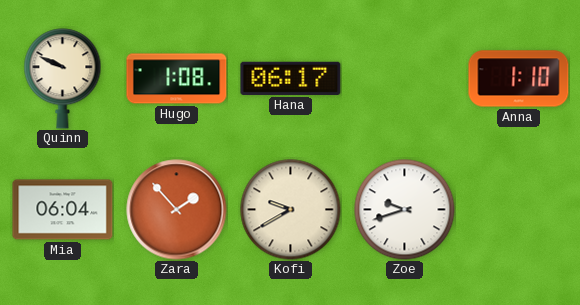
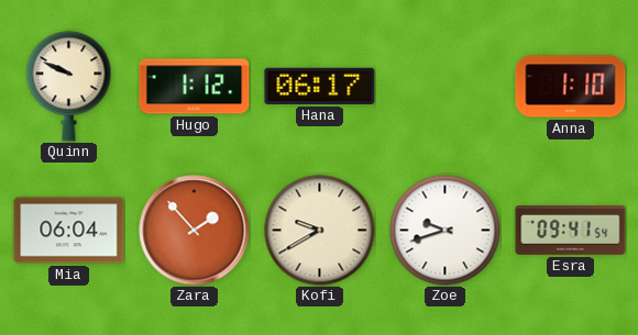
Hugo: 1:08 -> 1:12 (195, 87)
Esra: none -> 09:41 (571, 231)
